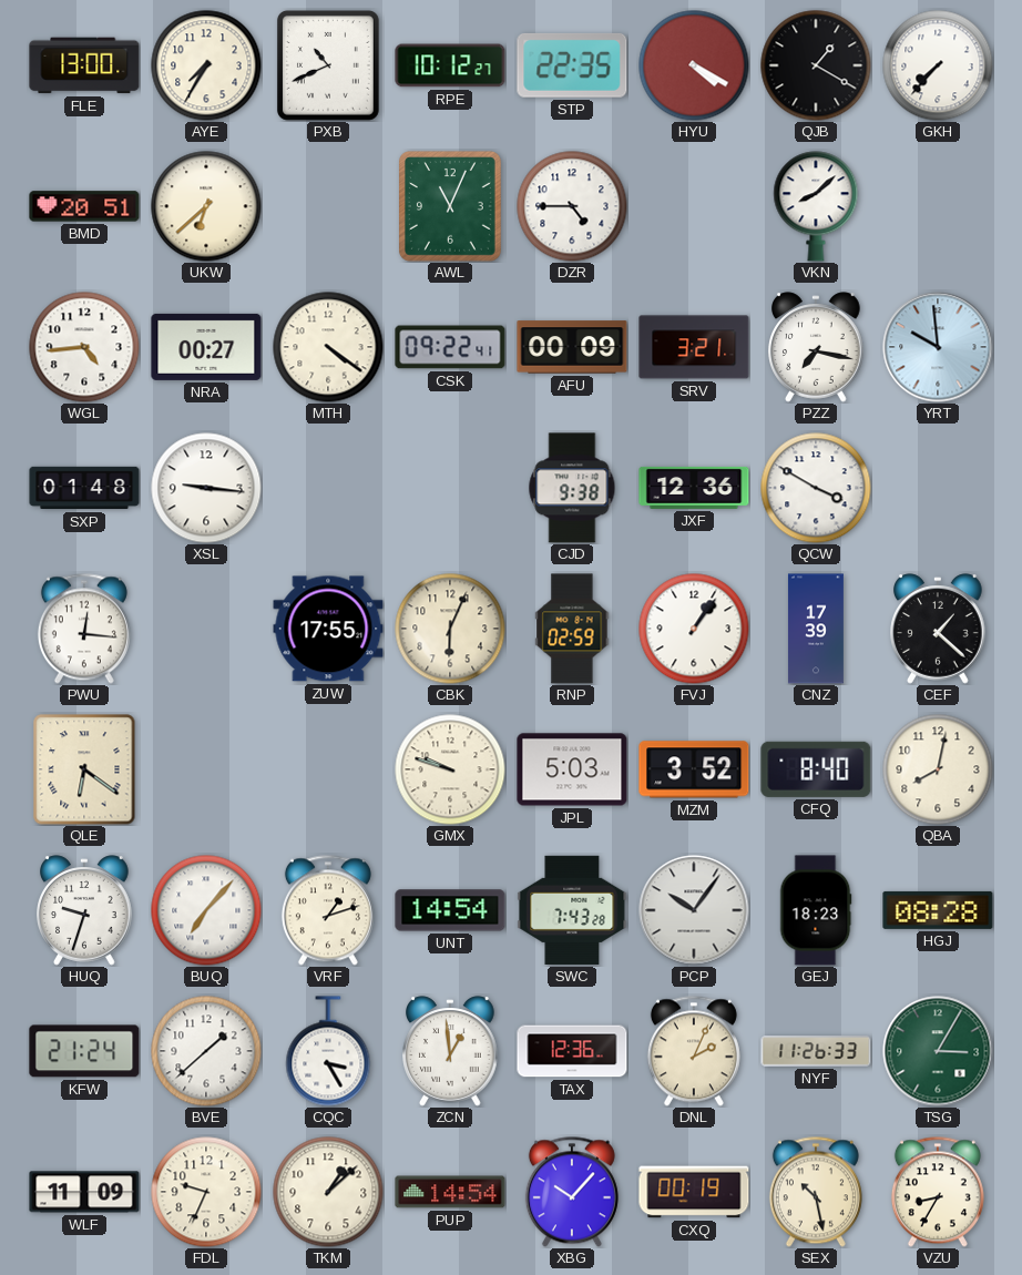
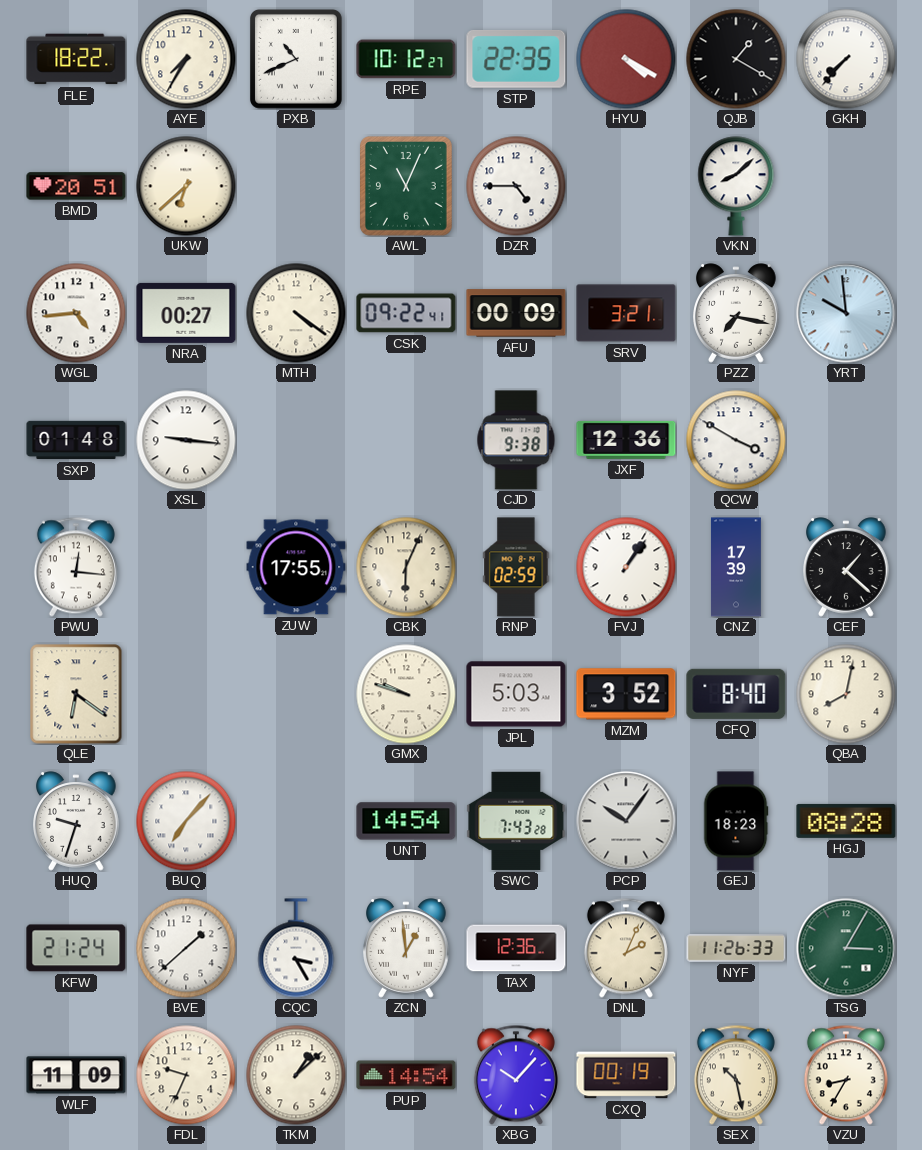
FLE: 13:00 -> 18:22 (76, 59)
VRF: 1:12 -> none (328, 910)
